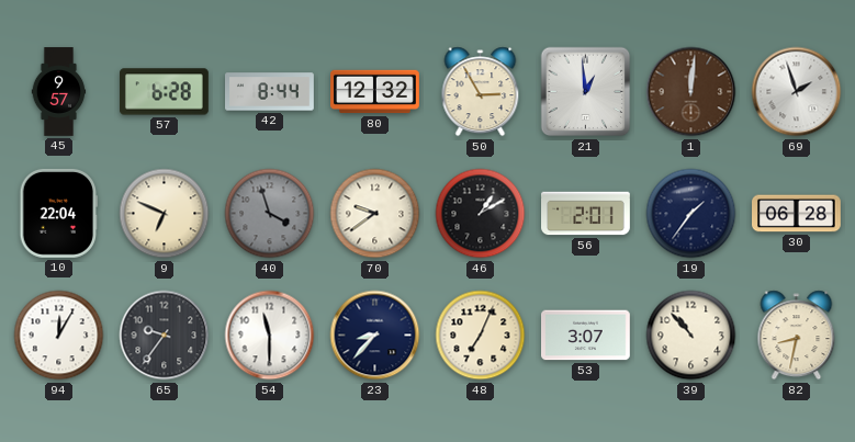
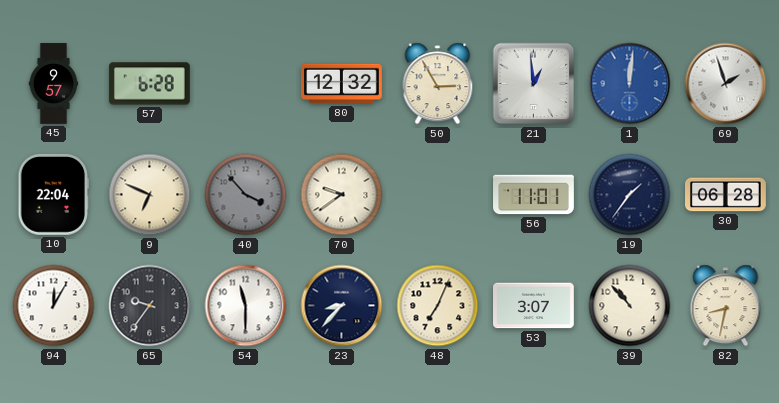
42: 8:44 -> none (270, 92)
1 dial: brown -> blue (630, 84)
40: 3:57 -> 3:53 (246, 195)
46: 1:10 -> none (481, 214)
56: 2:01 -> 11:01 (534, 195)
